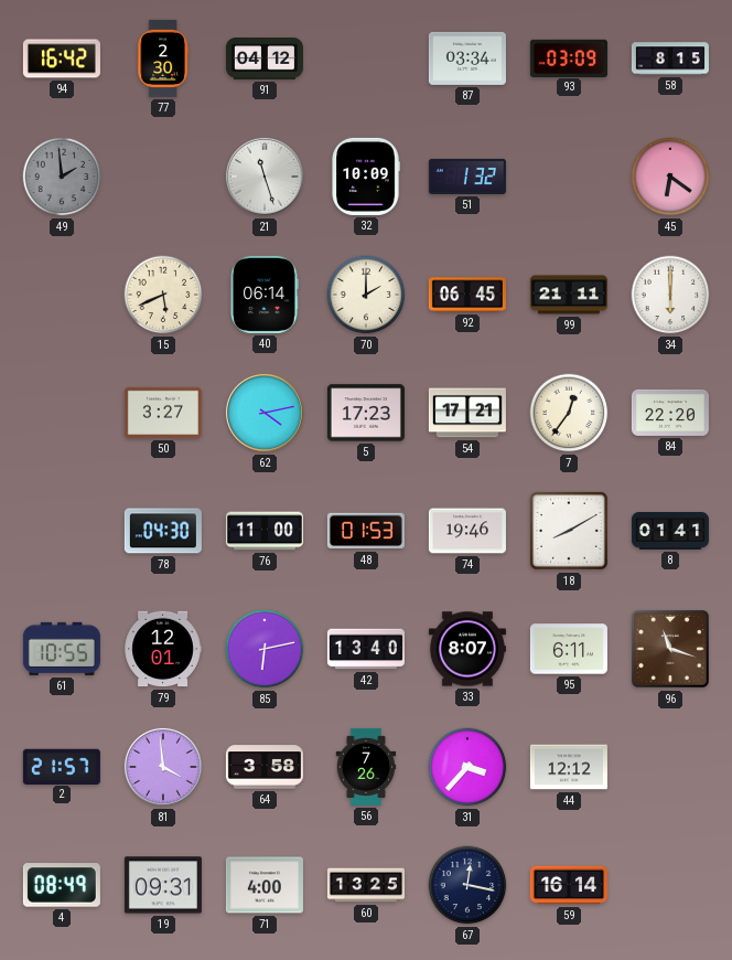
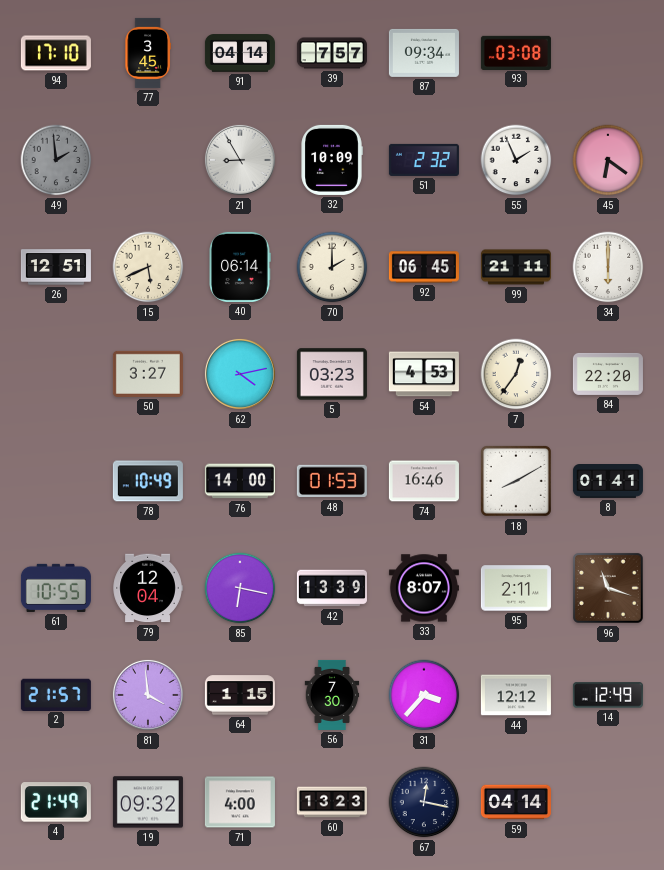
94: 16:42 -> 17:10 (56, 53)
77: 2:30 -> 3:45 (148, 53)
91: 04:12 -> 04:14 (240, 53)
39: none -> 7:57 (332, 53)
87: 03:34 -> 09:34 (424, 53)
93: 03:09 -> 03:08 (516, 52)
58: 8:15 -> none (670, 58)
21: 11:27 -> 8:55 (240, 160)
51: 1:32 -> 2:32 (424, 160)
55: none -> 1:56 (516, 160)
26: none -> 12:51 (56, 267)
5: 17:23 -> 03:23 (332, 374)
54: 17:21 -> 4:53 (424, 374)
78: 04:30 -> 10:49 (148, 481)
76: 11:00 -> 14:00 (240, 481)
74: 19:46 -> 16:46 (424, 481)
79: 12:01 -> 12:04 (148, 588)
85: 6:13 -> 6:17 (240, 588)
42: 13:40 -> 13:39 (332, 588)
95: 6:11 -> 2:11 (516, 588)
64: 3:58 -> 1:15 (240, 695)
56: 7:26 -> 7:30 (332, 695)
14: none -> 12:49 (608, 695)
4: 08:49 -> 21:49 (56, 802)
19: 09:31 -> 09:32 (148, 802)
60: 13:25 -> 13:23 (332, 802)
59: 16:14 -> 04:14 (516, 802)
